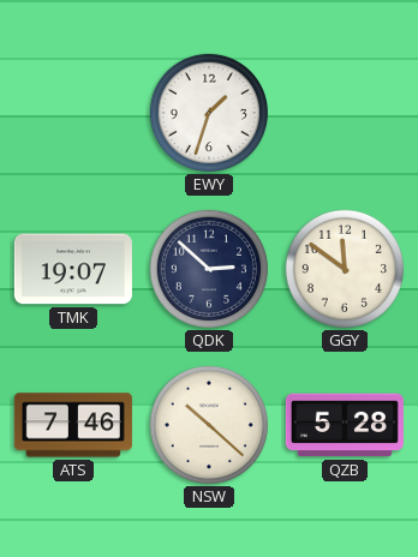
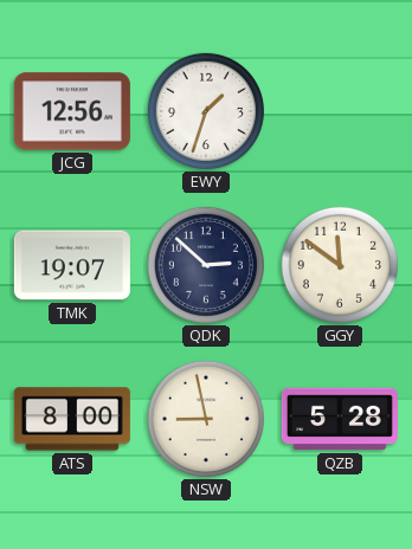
JCG: none -> 12:56 (72, 111)
ATS: 7:46 -> 8:00 (72, 419)
NSW: 10:22 -> 8:58 (206, 419)
